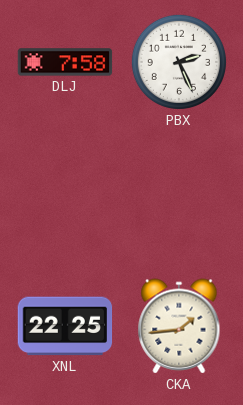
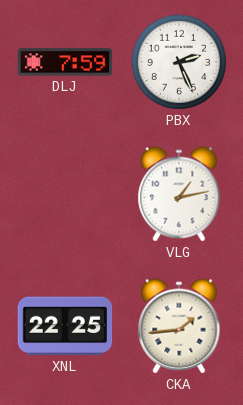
DLJ: 7:58 -> 7:59 (65, 62)
VLG: none -> 1:13 (179, 194)
